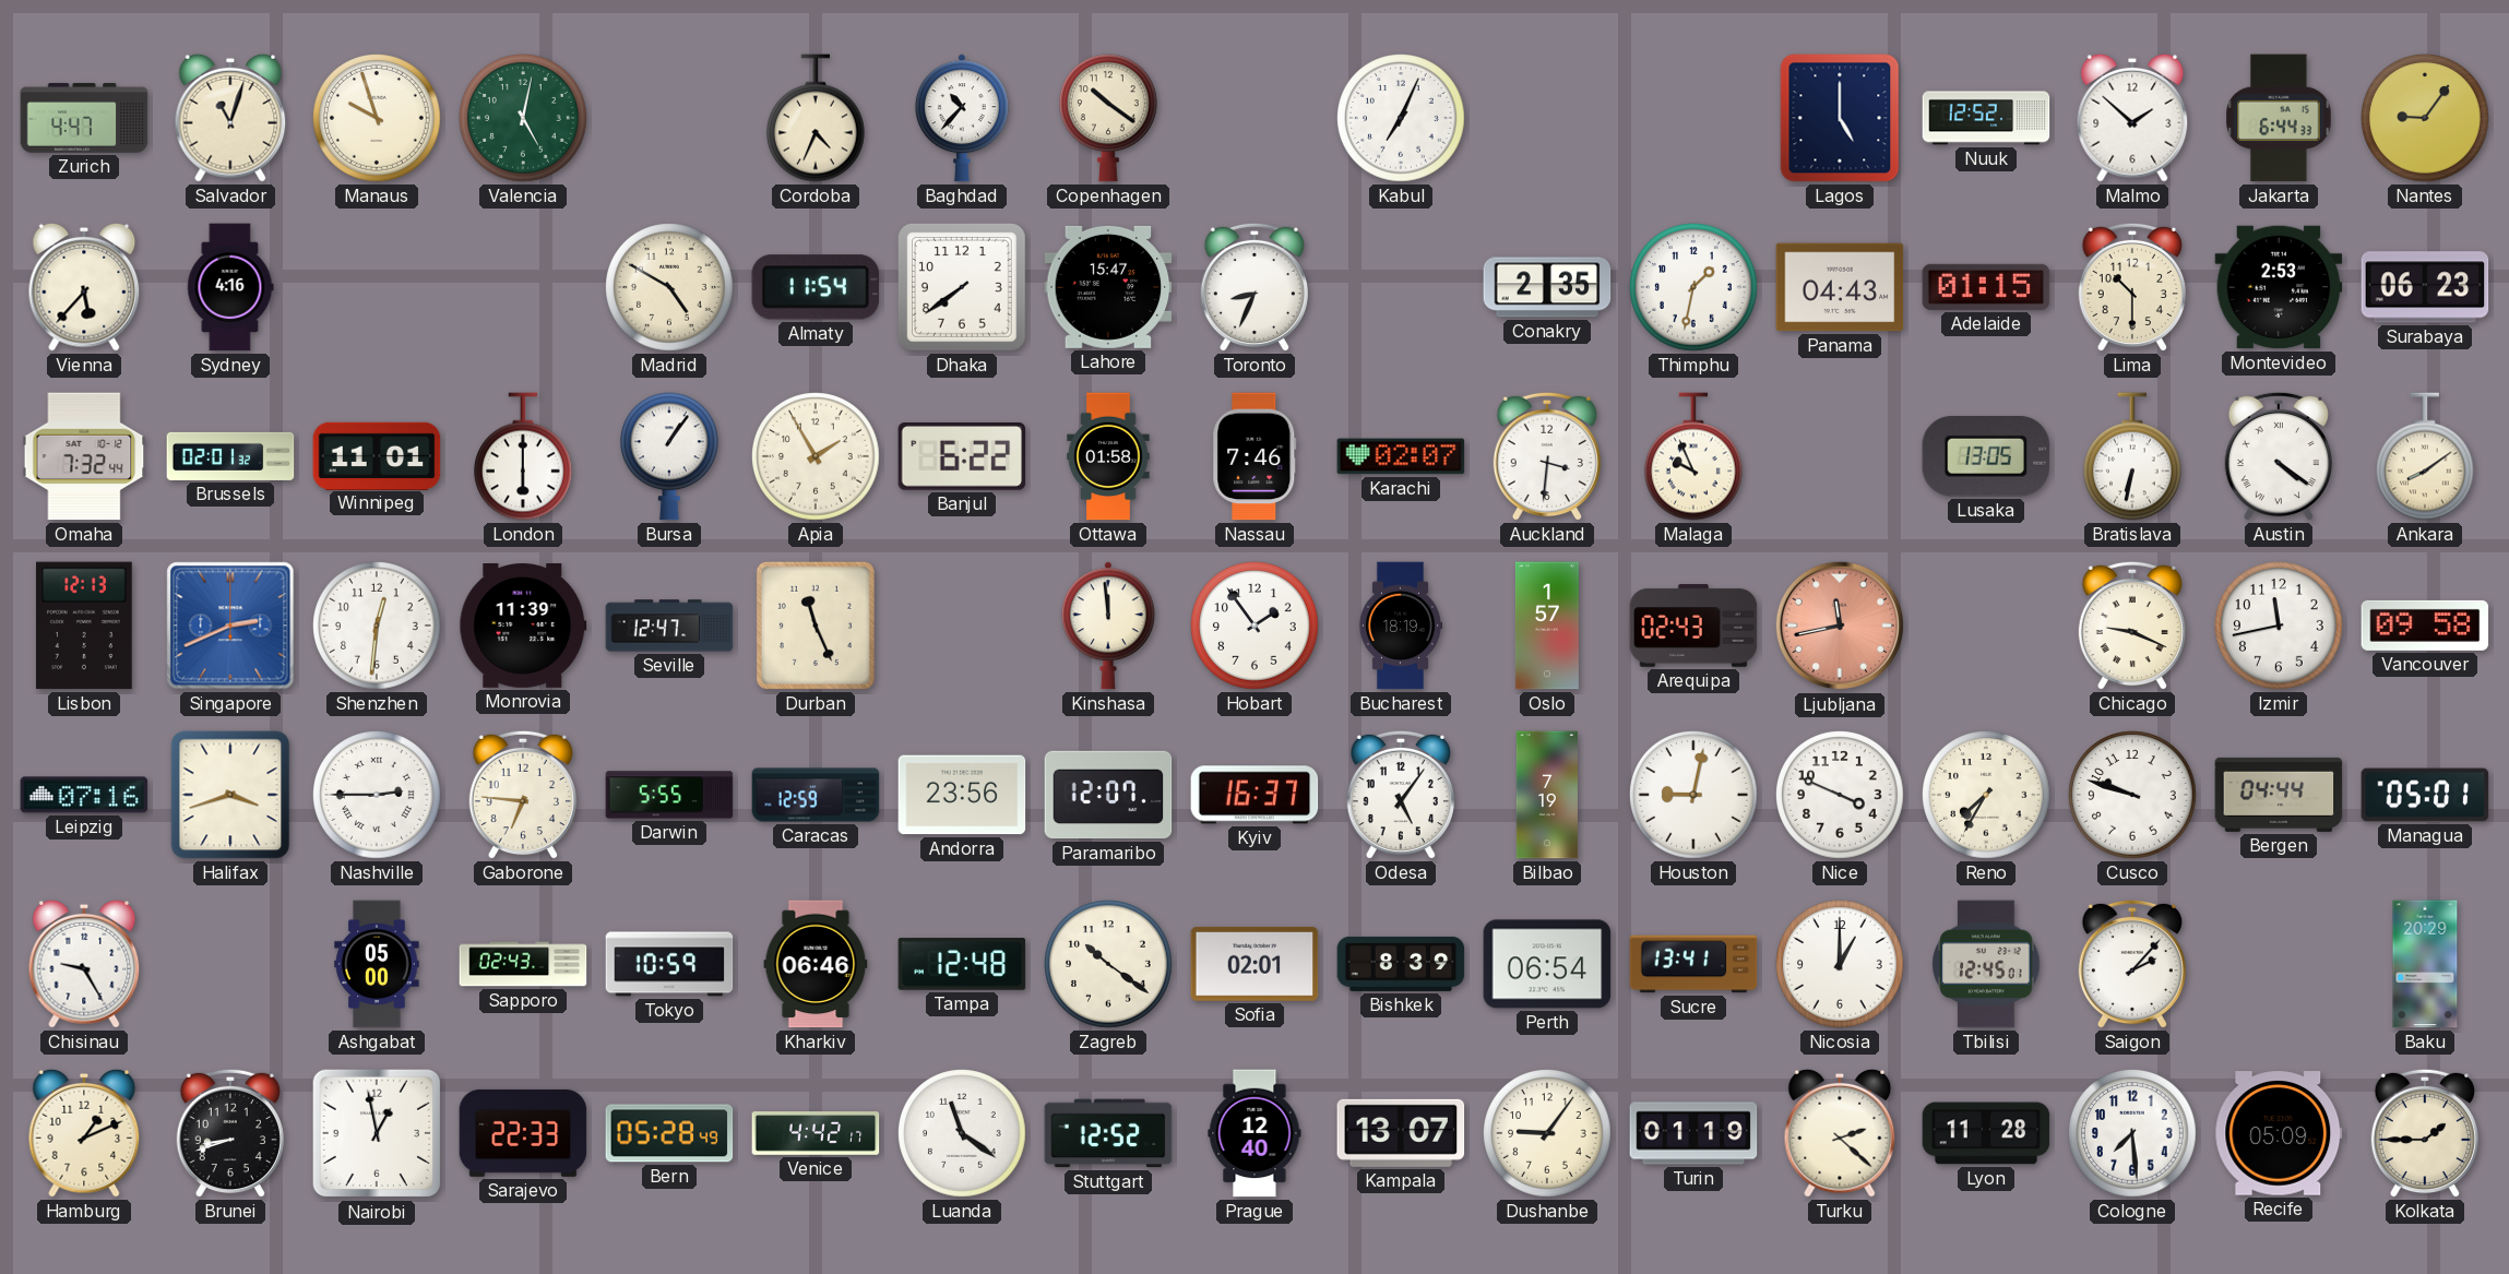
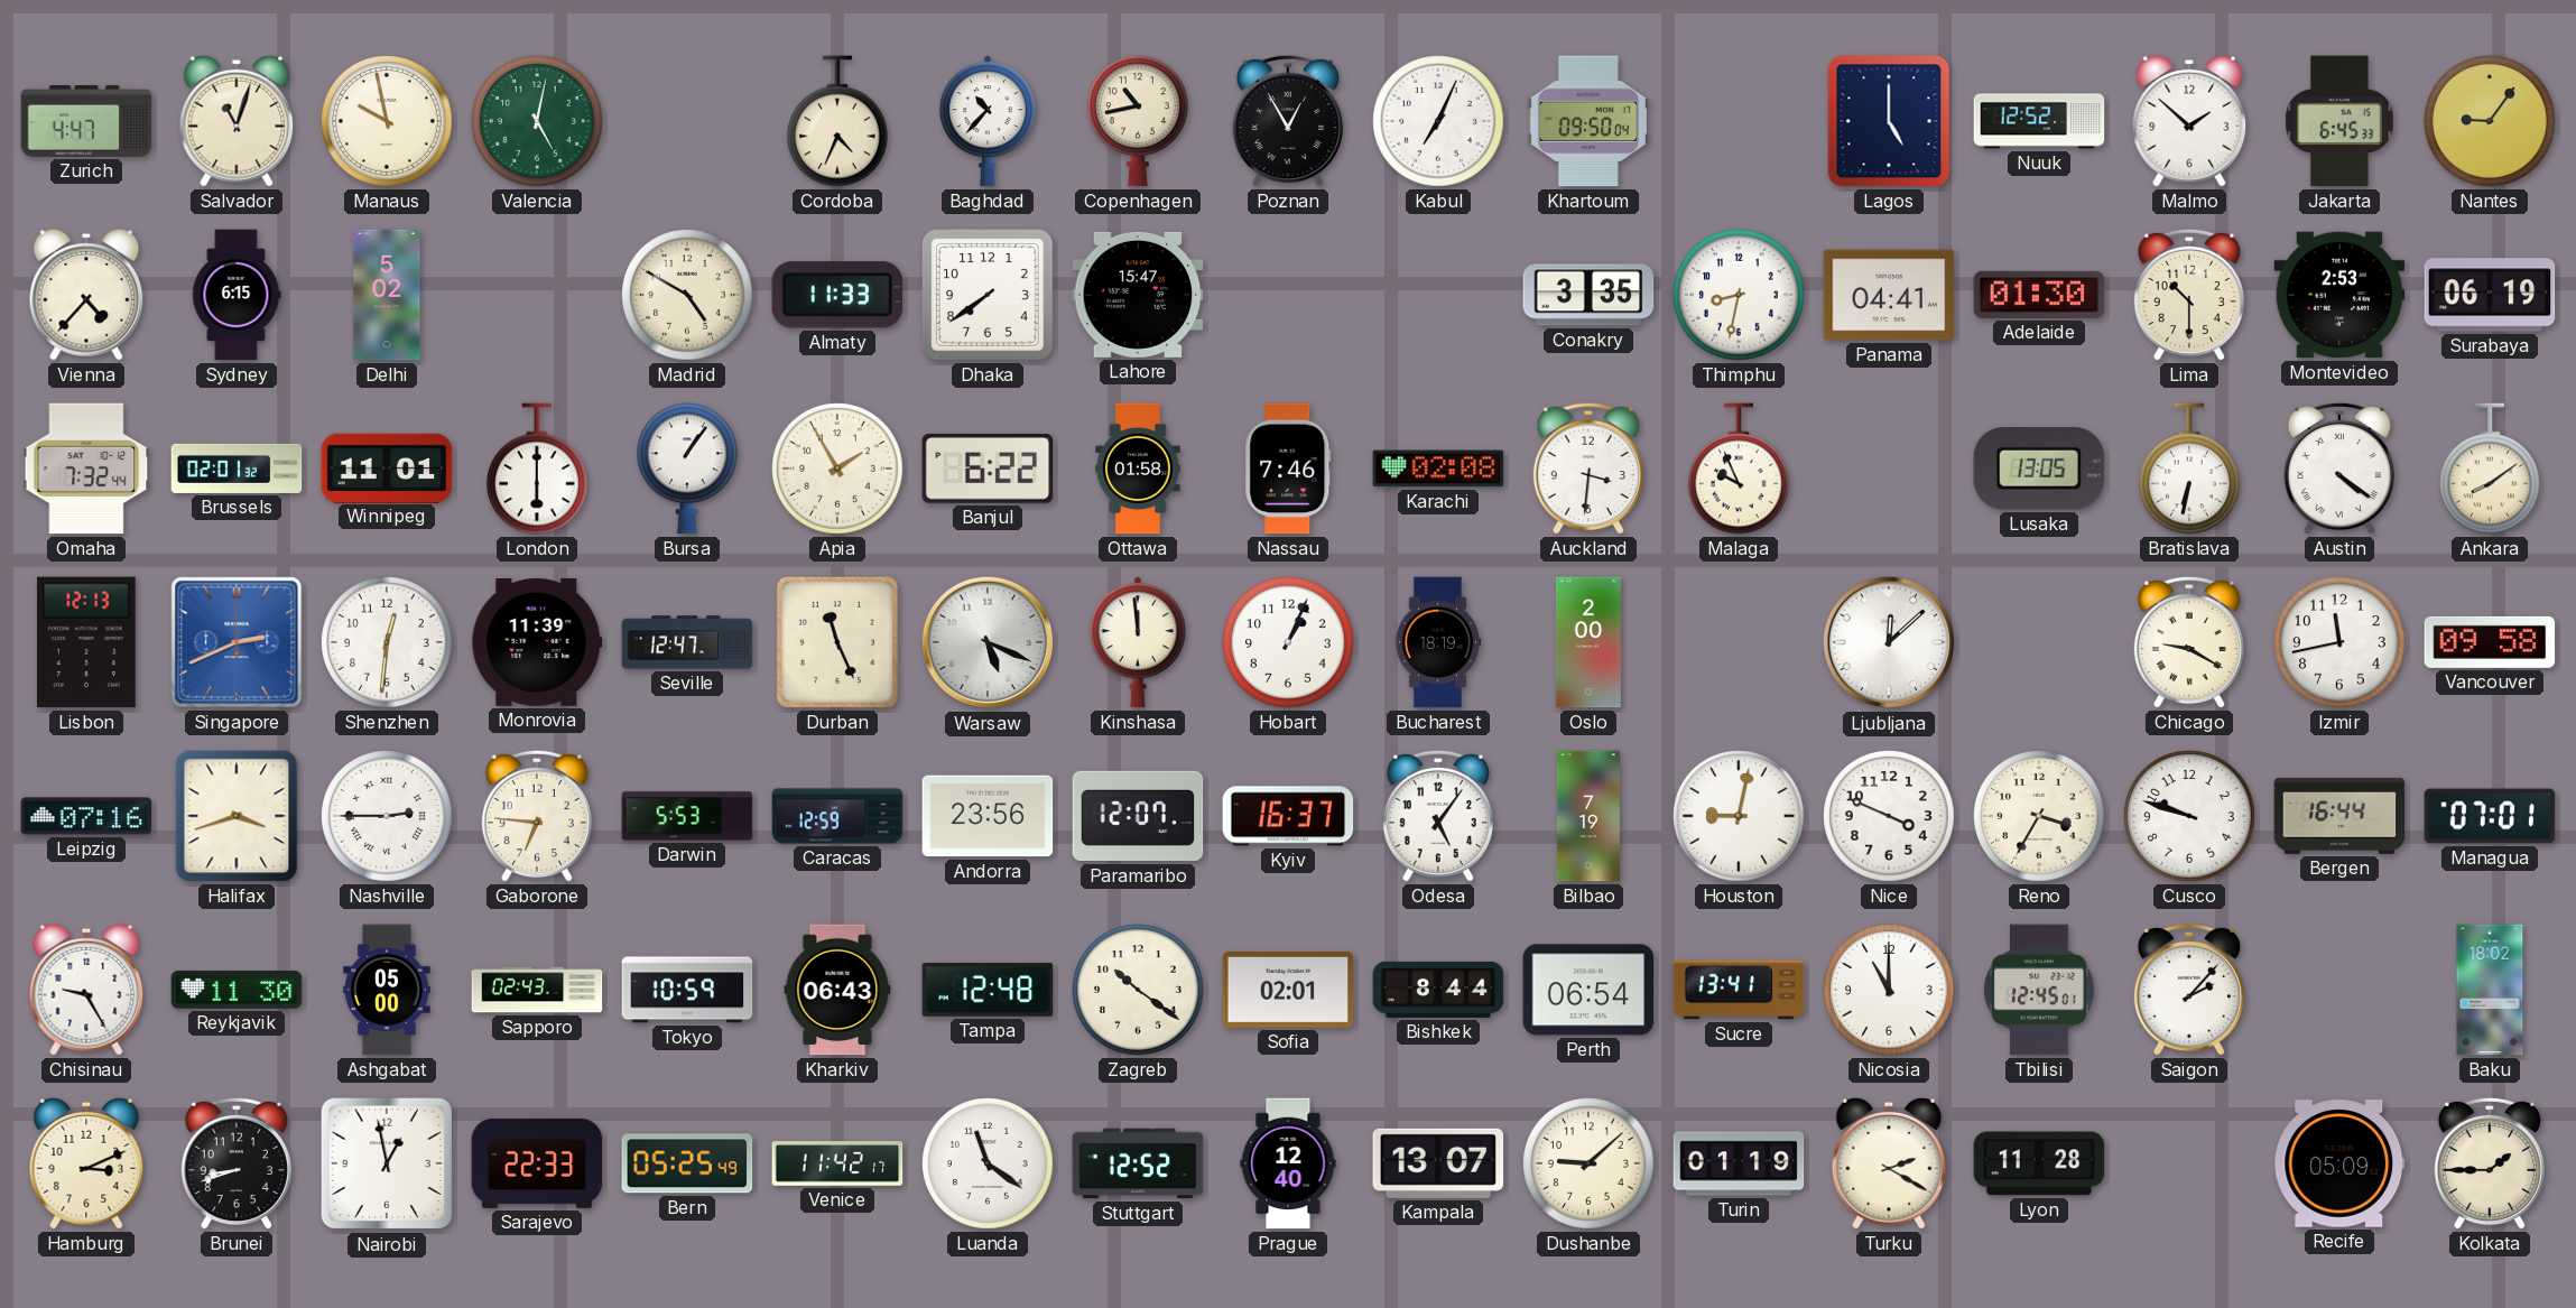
Manaus: 9:57 -> 9:58 (388, 122)
Copenhagen: 10:21 -> 10:43 (1138, 121)
Poznan: none -> 12:55 (1288, 121)
Khartoum: none -> 09:50 (1588, 121)
Jakarta: 6:44 -> 6:45 (2339, 121)
Vienna: 5:37 -> 4:37 (86, 295)
Sydney: 4:16 -> 6:15 (237, 295)
Delhi: none -> 5:02 (387, 295)
Almaty: 11:54 -> 11:33 (837, 295)
Toronto: 8:34 -> none (1254, 287)
Conakry: 2:35 -> 3:35 (1588, 295)
Thimphu: 1:32 -> 8:32 (1740, 296)
Panama: 04:43 -> 04:41 (1889, 295)
Adelaide: 01:15 -> 01:30 (2039, 295)
Surabaya: 06:23 -> 06:19 (2490, 295)
Karachi: 02:07 -> 02:08 (1438, 469)
Warsaw: none -> 5:19 (988, 642)
Hobart: 1:54 -> 1:04 (1289, 643)
Oslo: 1:57 -> 2:00 (1588, 642)
Arequipa: 02:43 -> none (1693, 627)
Ljubljana: 11:43 -> 12:08 (1889, 642)
Ljubljana dial: salmon -> white (1889, 642)
Chicago: 9:19 -> 9:20 (2189, 642)
Darwin: 5:55 -> 5:53 (687, 816)
Reno: 7:35 -> 3:35 (2040, 817)
Bergen: 04:44 -> 16:44 (2339, 816)
Managua: 05:01 -> 07:01 (2490, 816)
Reykjavik: none -> 11:30 (237, 990)
Kharkiv: 06:46 -> 06:43 (837, 990)
Bishkek: 8:39 -> 8:44 (1438, 990)
Nicosia: 1:00 -> 11:00 (1890, 991)
Baku: 20:29 -> 18:02 (2490, 990)
Hamburg: 1:11 -> 3:11 (86, 1163)
Bern: 05:28 -> 05:25 (687, 1163)
Venice: 4:42 -> 11:42 (837, 1163)
Dushanbe: 9:06 -> 9:08 (1590, 1165)
Turku: 2:22 -> 2:20 (1889, 1163)
Cologne: 7:29 -> none (2133, 1134)
